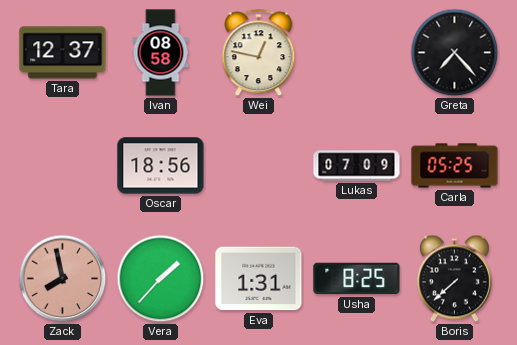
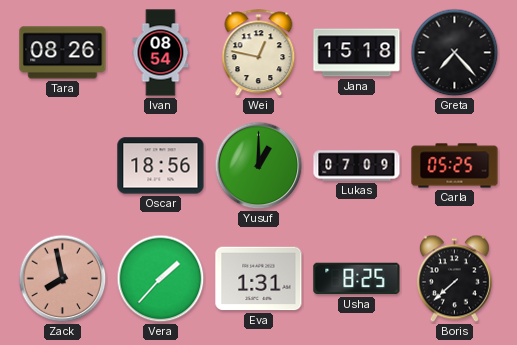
Tara: 12:37 -> 08:26 (63, 53)
Ivan: 08:58 -> 08:54 (161, 53)
Jana: none -> 15:18 (357, 53)
Yusuf: none -> 1:00 (259, 166)
